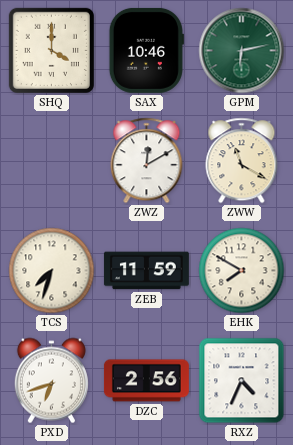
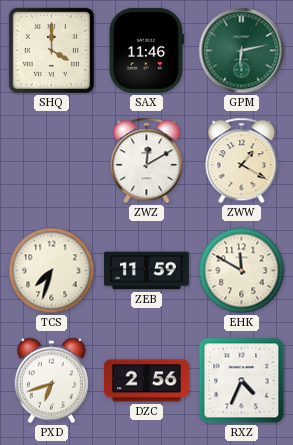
SAX: 10:46 -> 11:46 (146, 50)
ZWW: 11:20 -> 1:20 (242, 161)
EHK: 7:50 -> 11:50 (242, 271)
